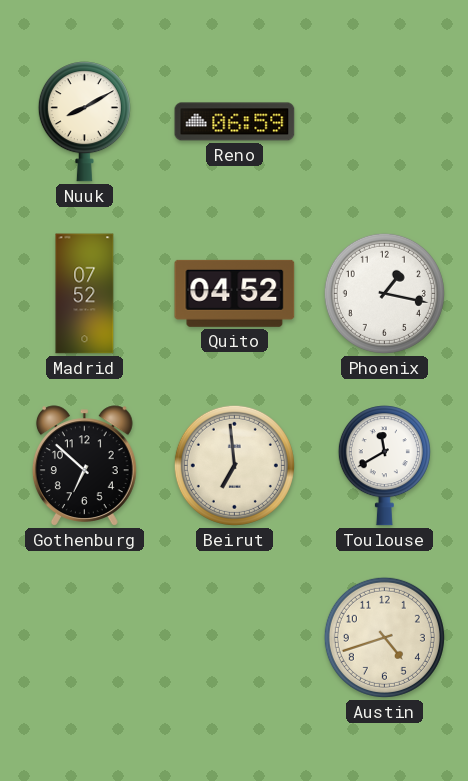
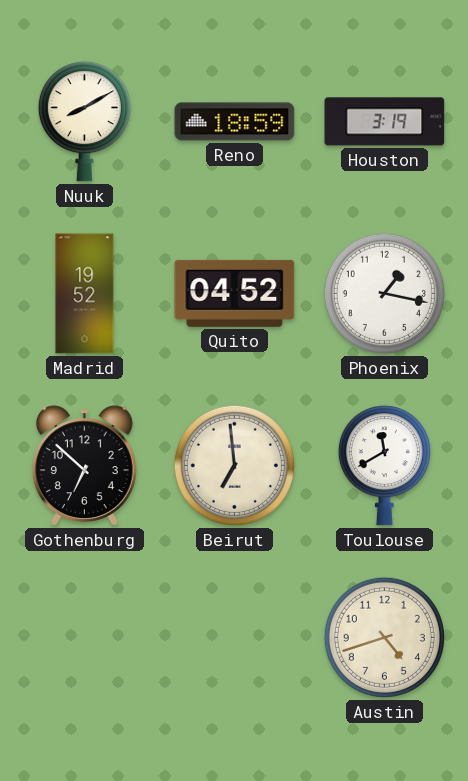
Reno: 06:59 -> 18:59 (235, 122)
Houston: none -> 3:19 (385, 122)
Madrid: 07:52 -> 19:52 (85, 294)
